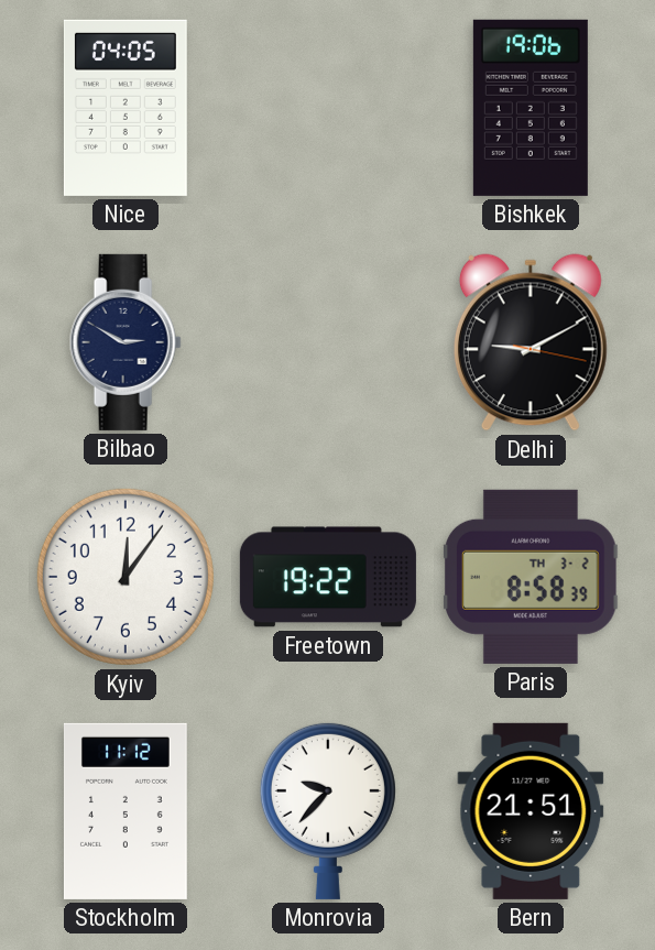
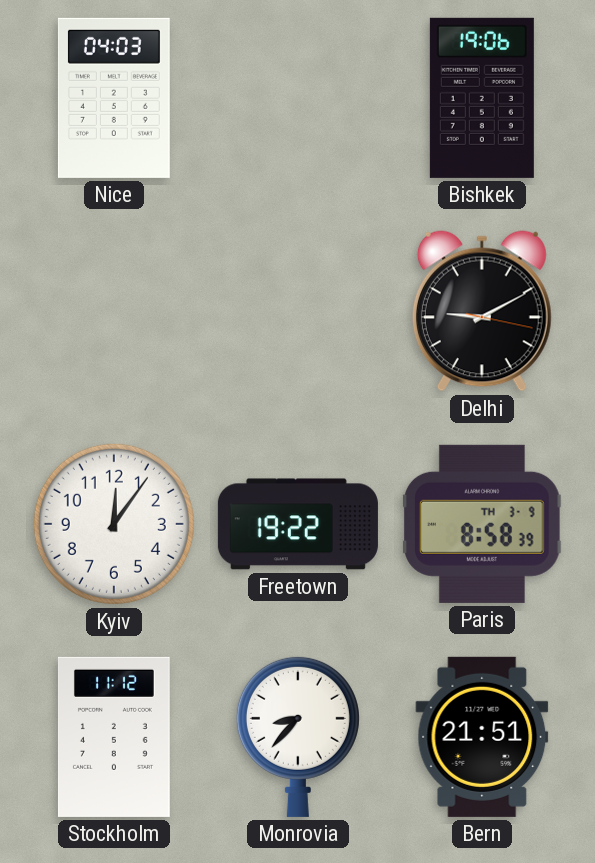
Nice: 04:05 -> 04:03 (114, 98)
Bilbao: 2:50 -> none (125, 342)
Paris date: TH 3-2 -> TH 3-9 (482, 524)
Monrovia: 9:37 -> 8:37 (298, 736)
